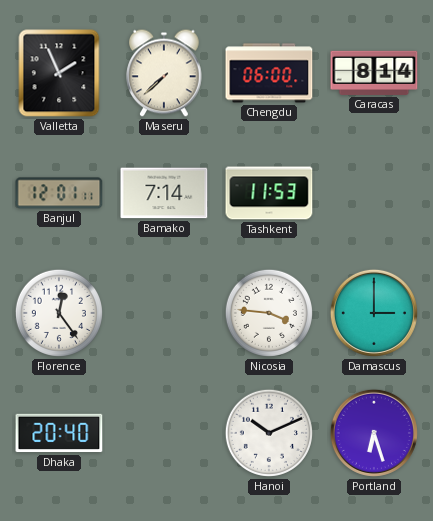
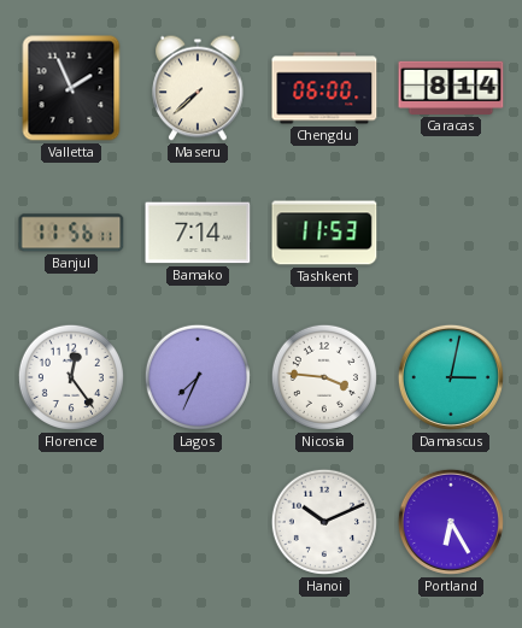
Banjul: 12:01 -> 11:56 (71, 233)
Lagos: none -> 7:34 (198, 377)
Damascus: 3:00 -> 3:02 (451, 377)
Dhaka: 20:40 -> none (59, 433)
Portland: 6:27 -> 6:25 (451, 522)
